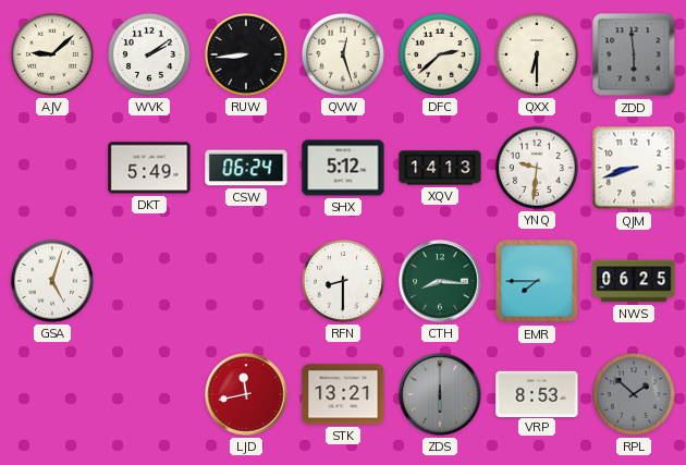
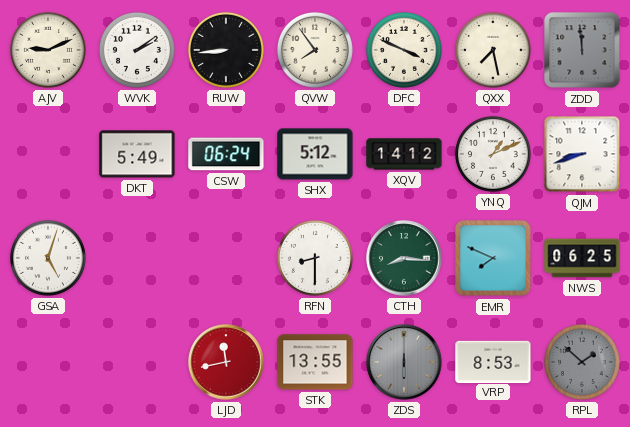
AJV: 9:08 -> 9:11 (48, 50)
QVW: 12:27 -> 7:54 (315, 50)
DFC: 2:38 -> 3:49 (404, 50)
QXX: 6:30 -> 7:28 (493, 50)
ZDD: 5:59 -> 11:59 (582, 50)
XQV: 14:13 -> 14:12 (404, 154)
YNQ: 9:31 -> 1:11 (493, 154)
EMR: 7:45 -> 7:49 (493, 258)
STK: 13:21 -> 13:55 (315, 362)
